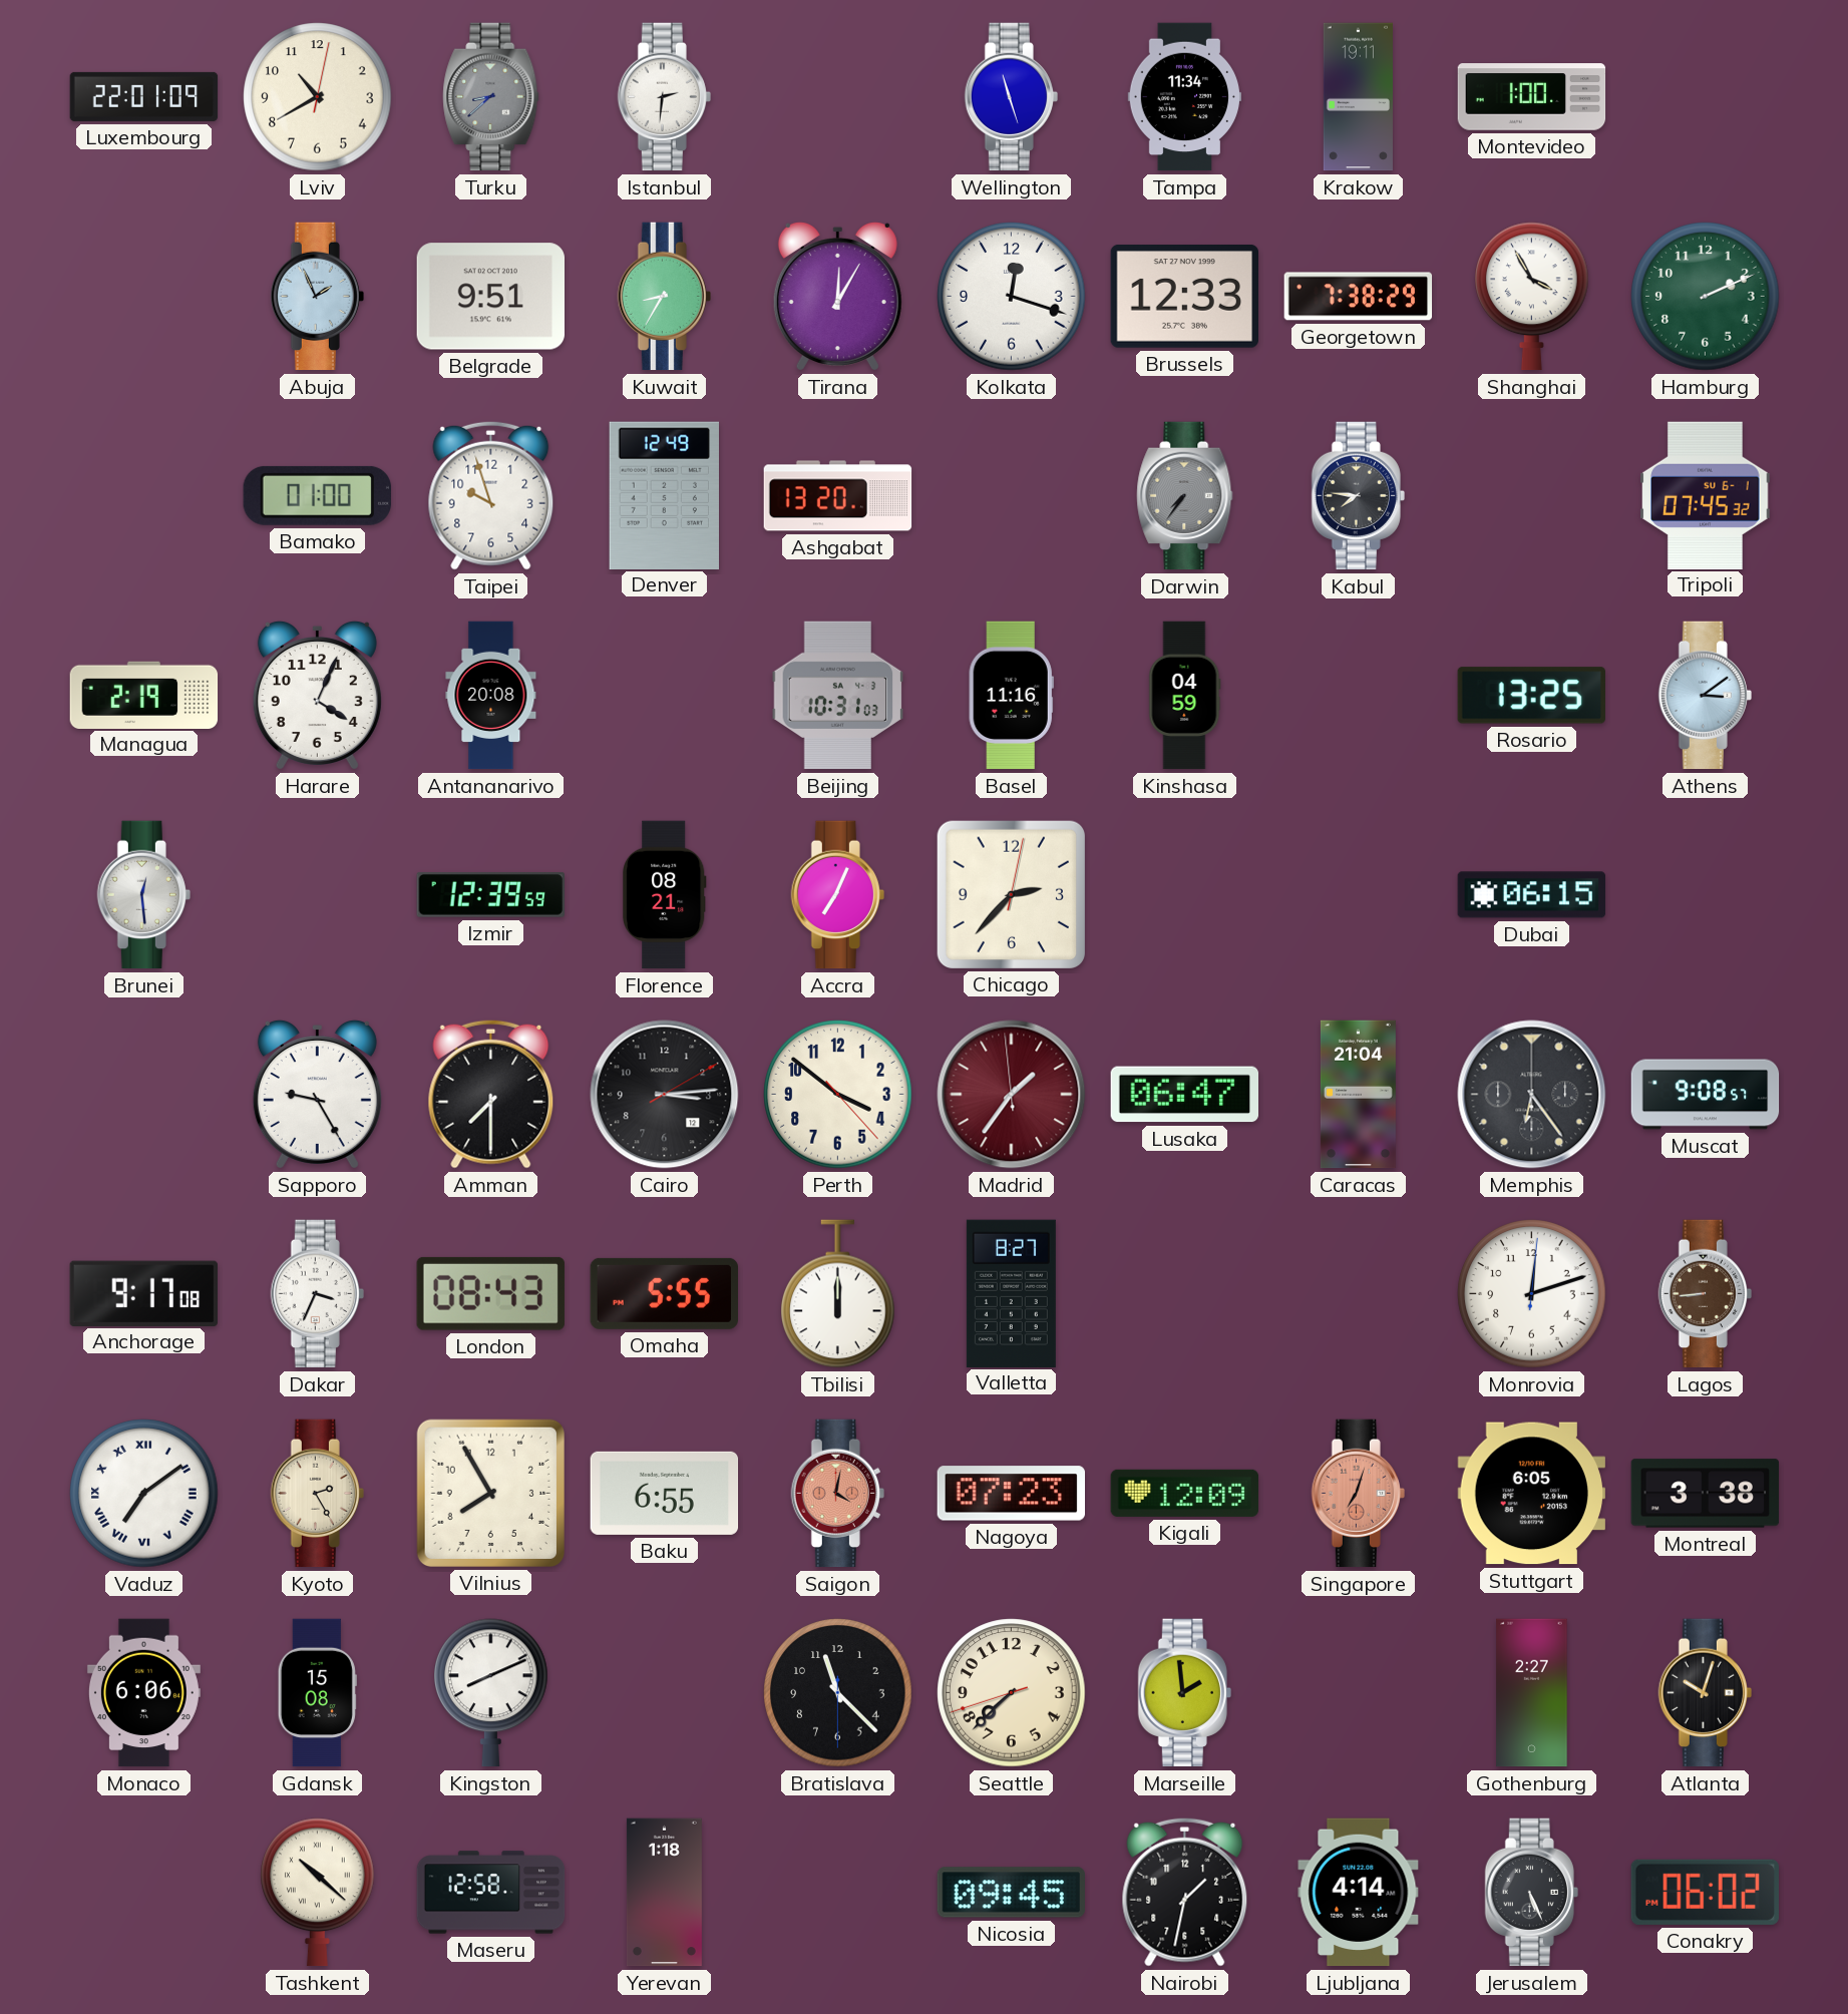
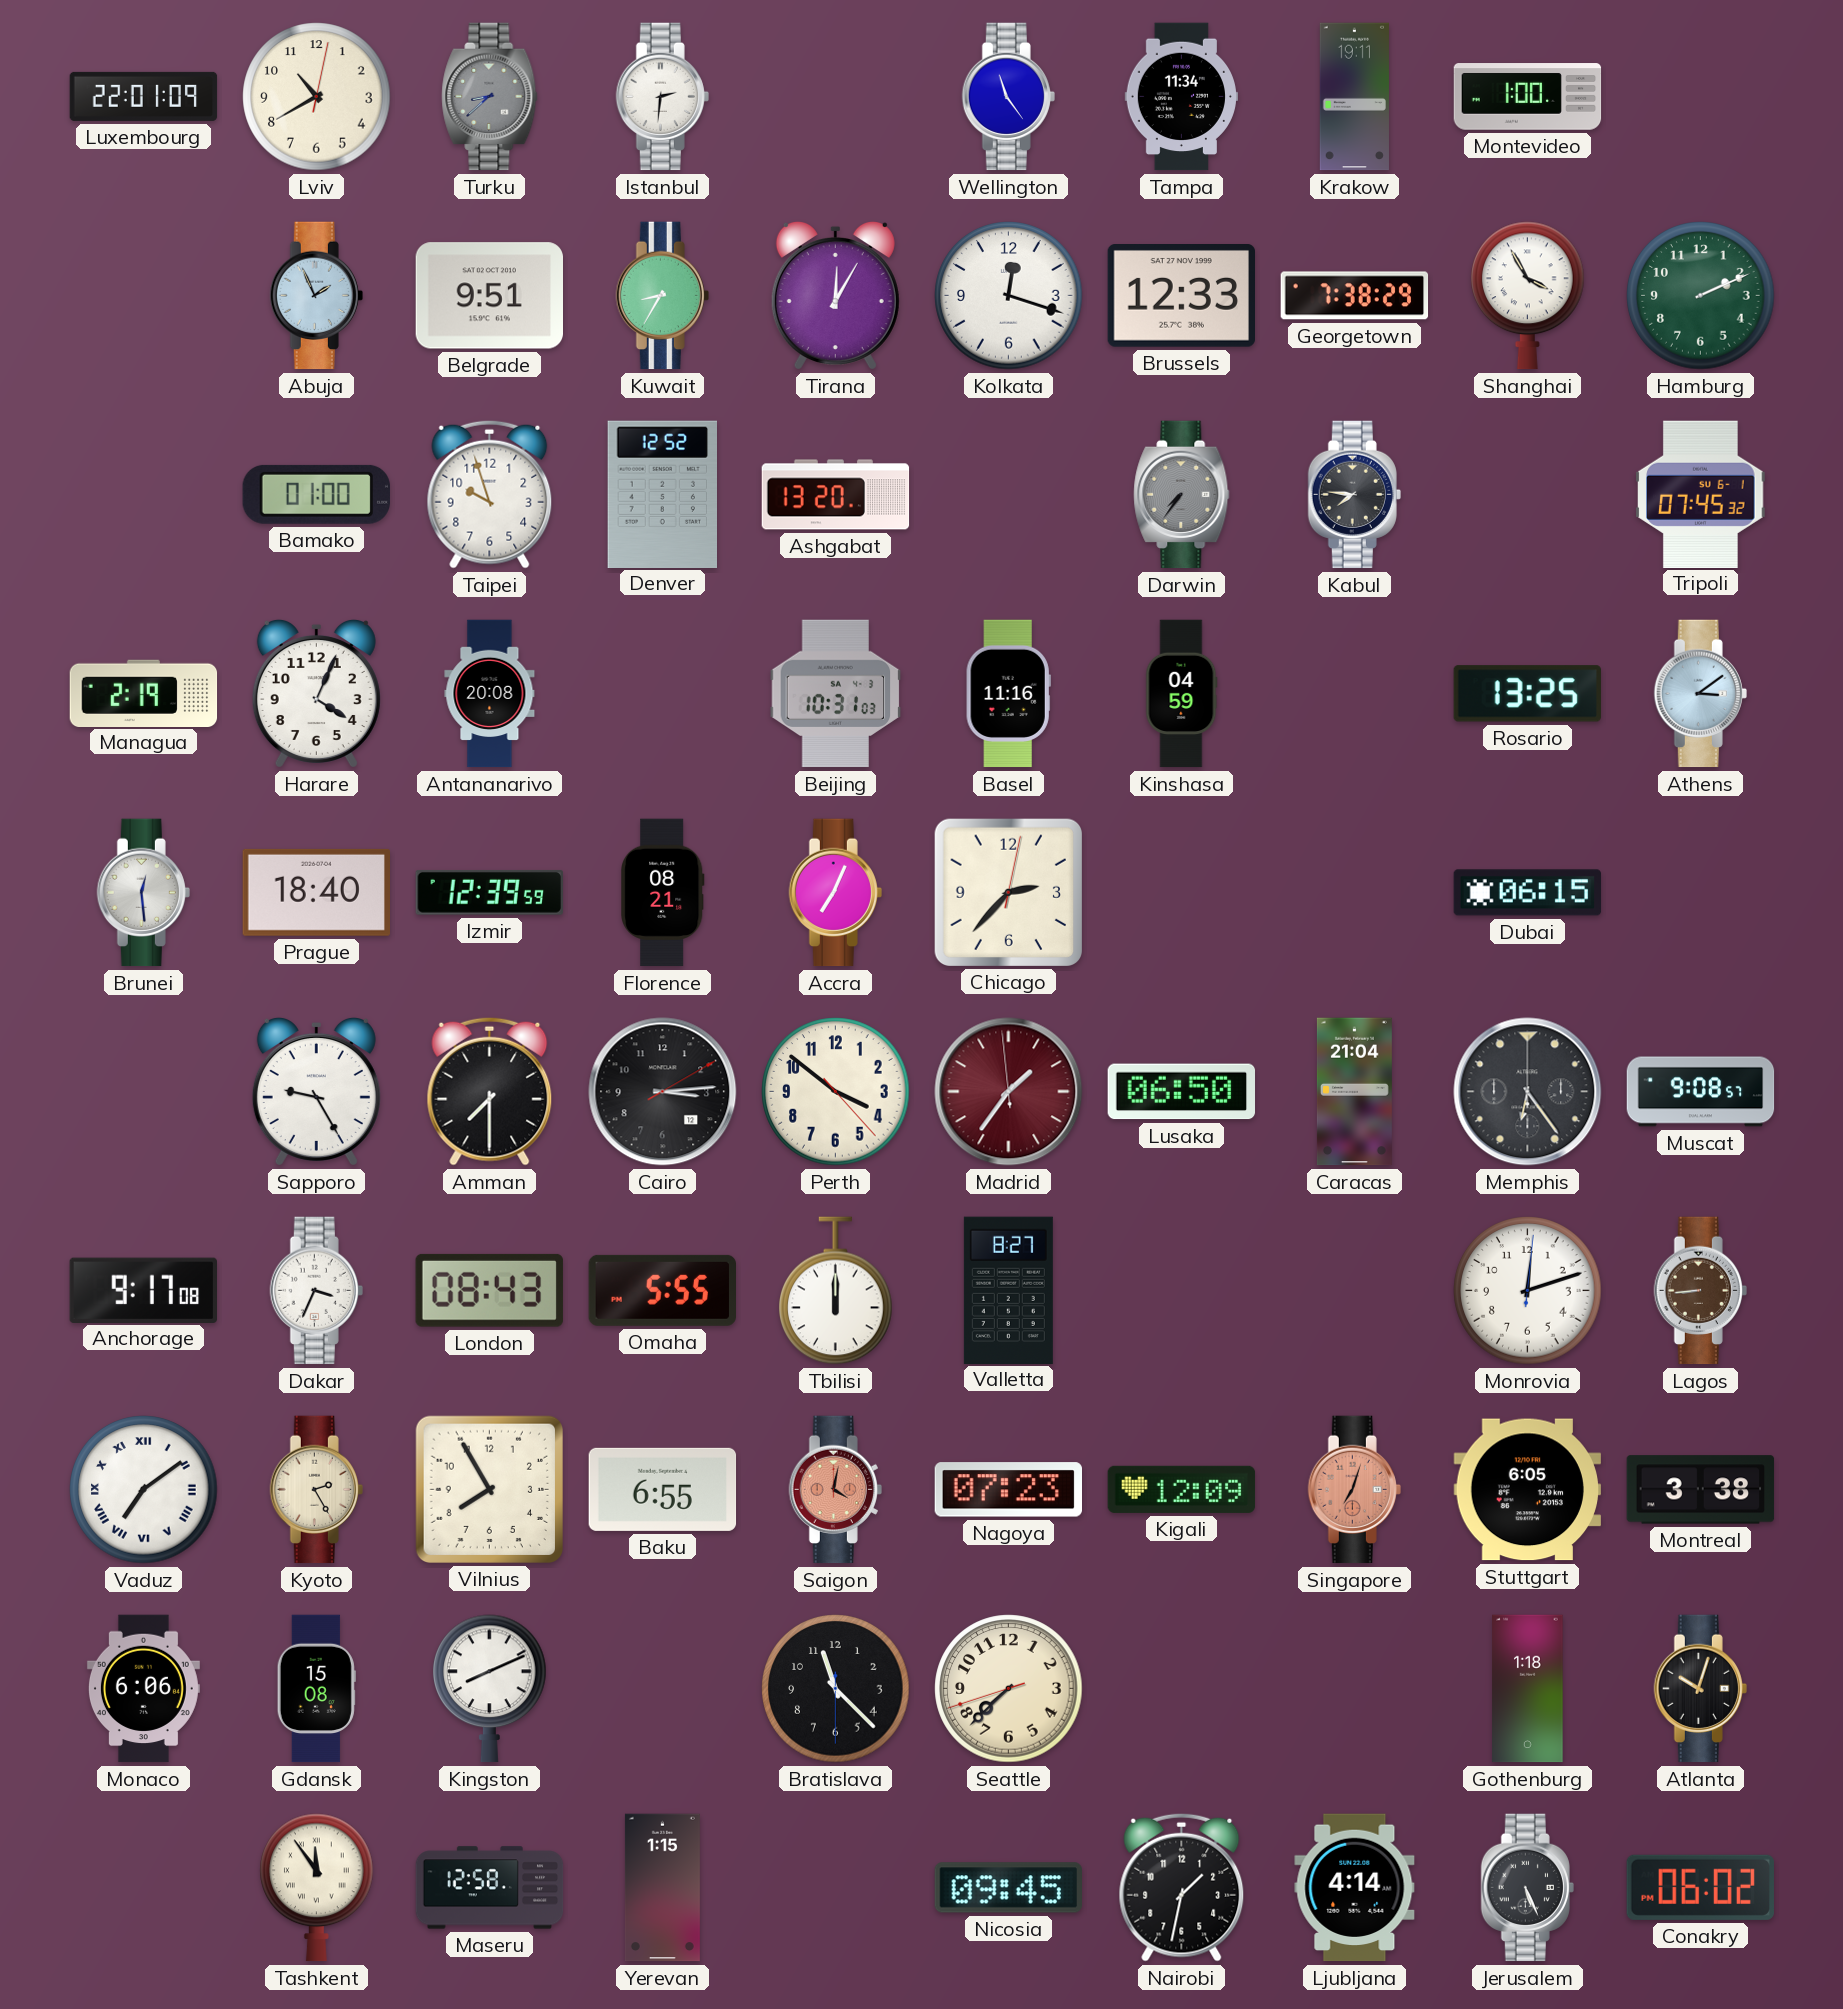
Wellington: 11:27 -> 11:24 (1008, 97)
Denver: 12:49 -> 12:52 (662, 494)
Prague: none -> 18:40 (316, 892)
Lusaka: 06:47 -> 06:50 (1182, 1092)
Marseille: 1:59 -> none (1184, 1693)
Gothenburg: 2:27 -> 1:18 (1528, 1689)
Tashkent: 10:22 -> 11:54 (317, 1888)
Yerevan: 1:18 -> 1:15 (662, 1888)
